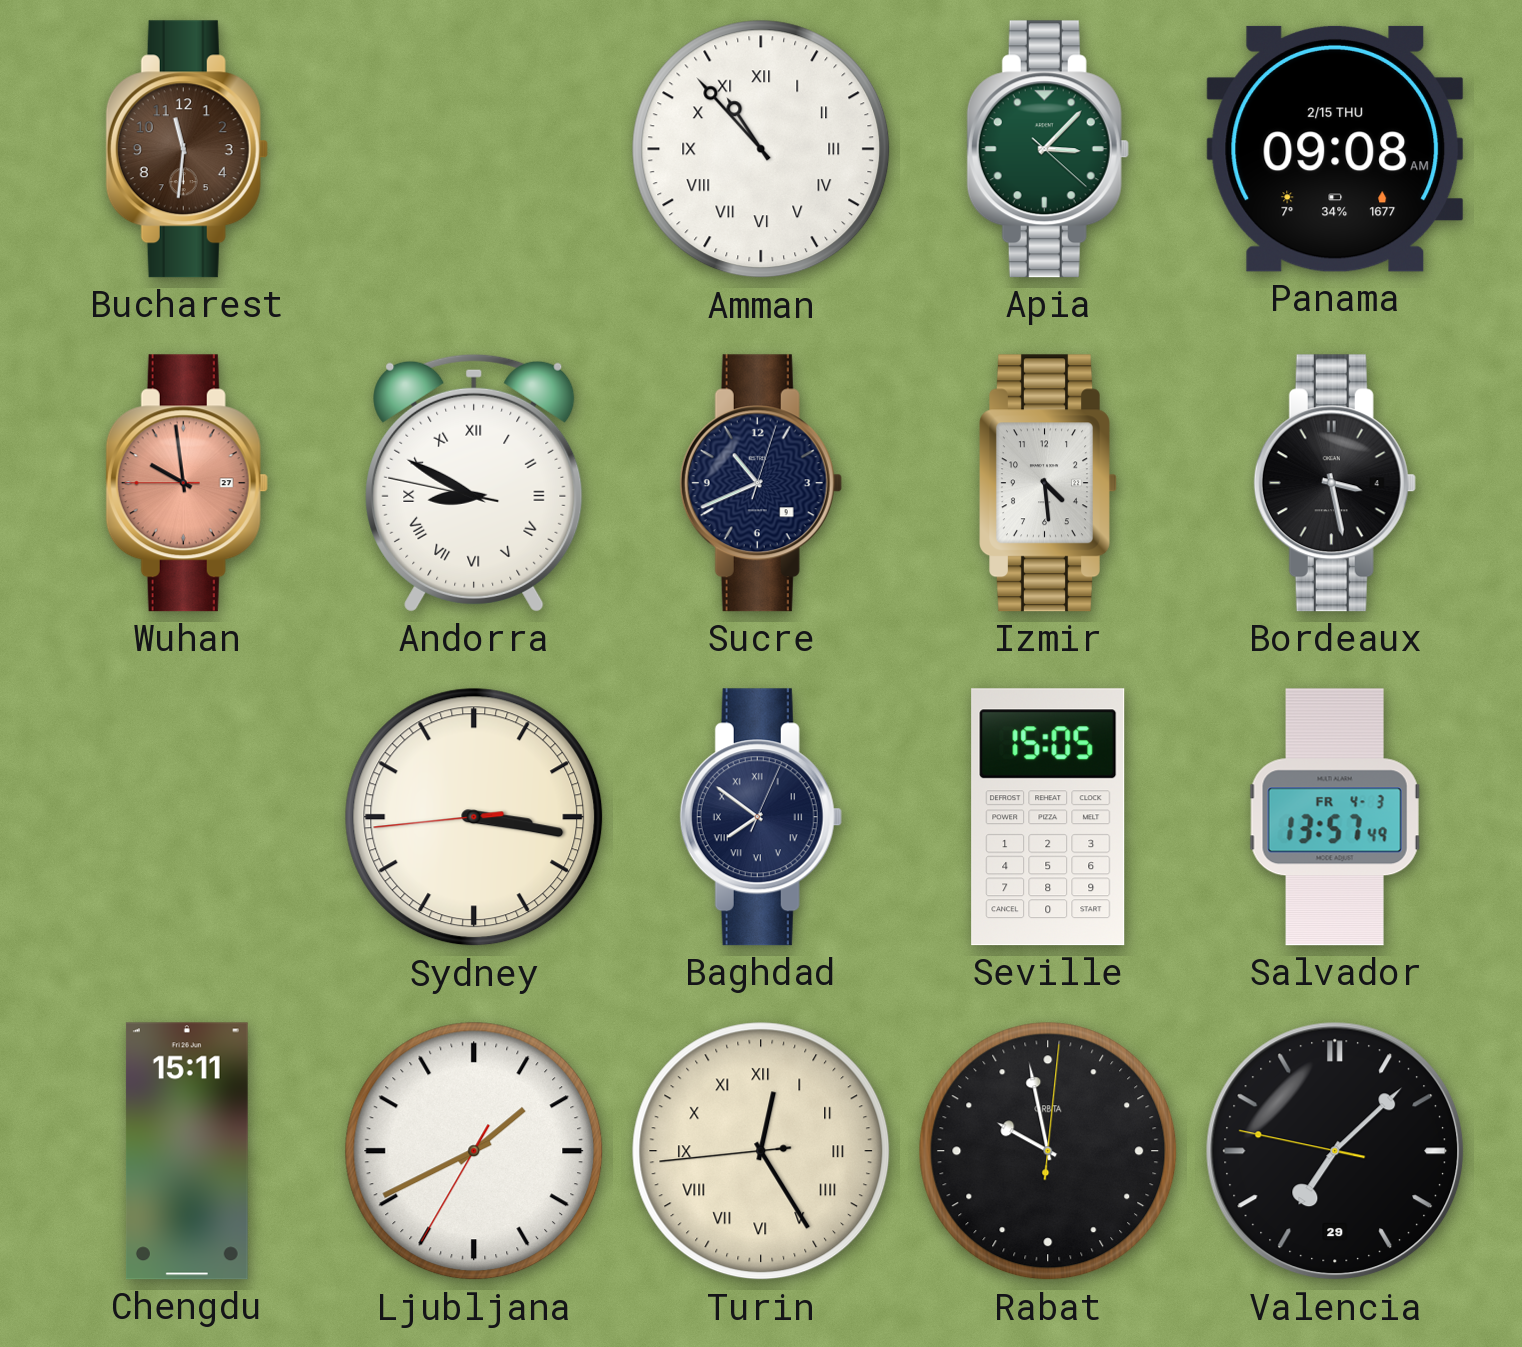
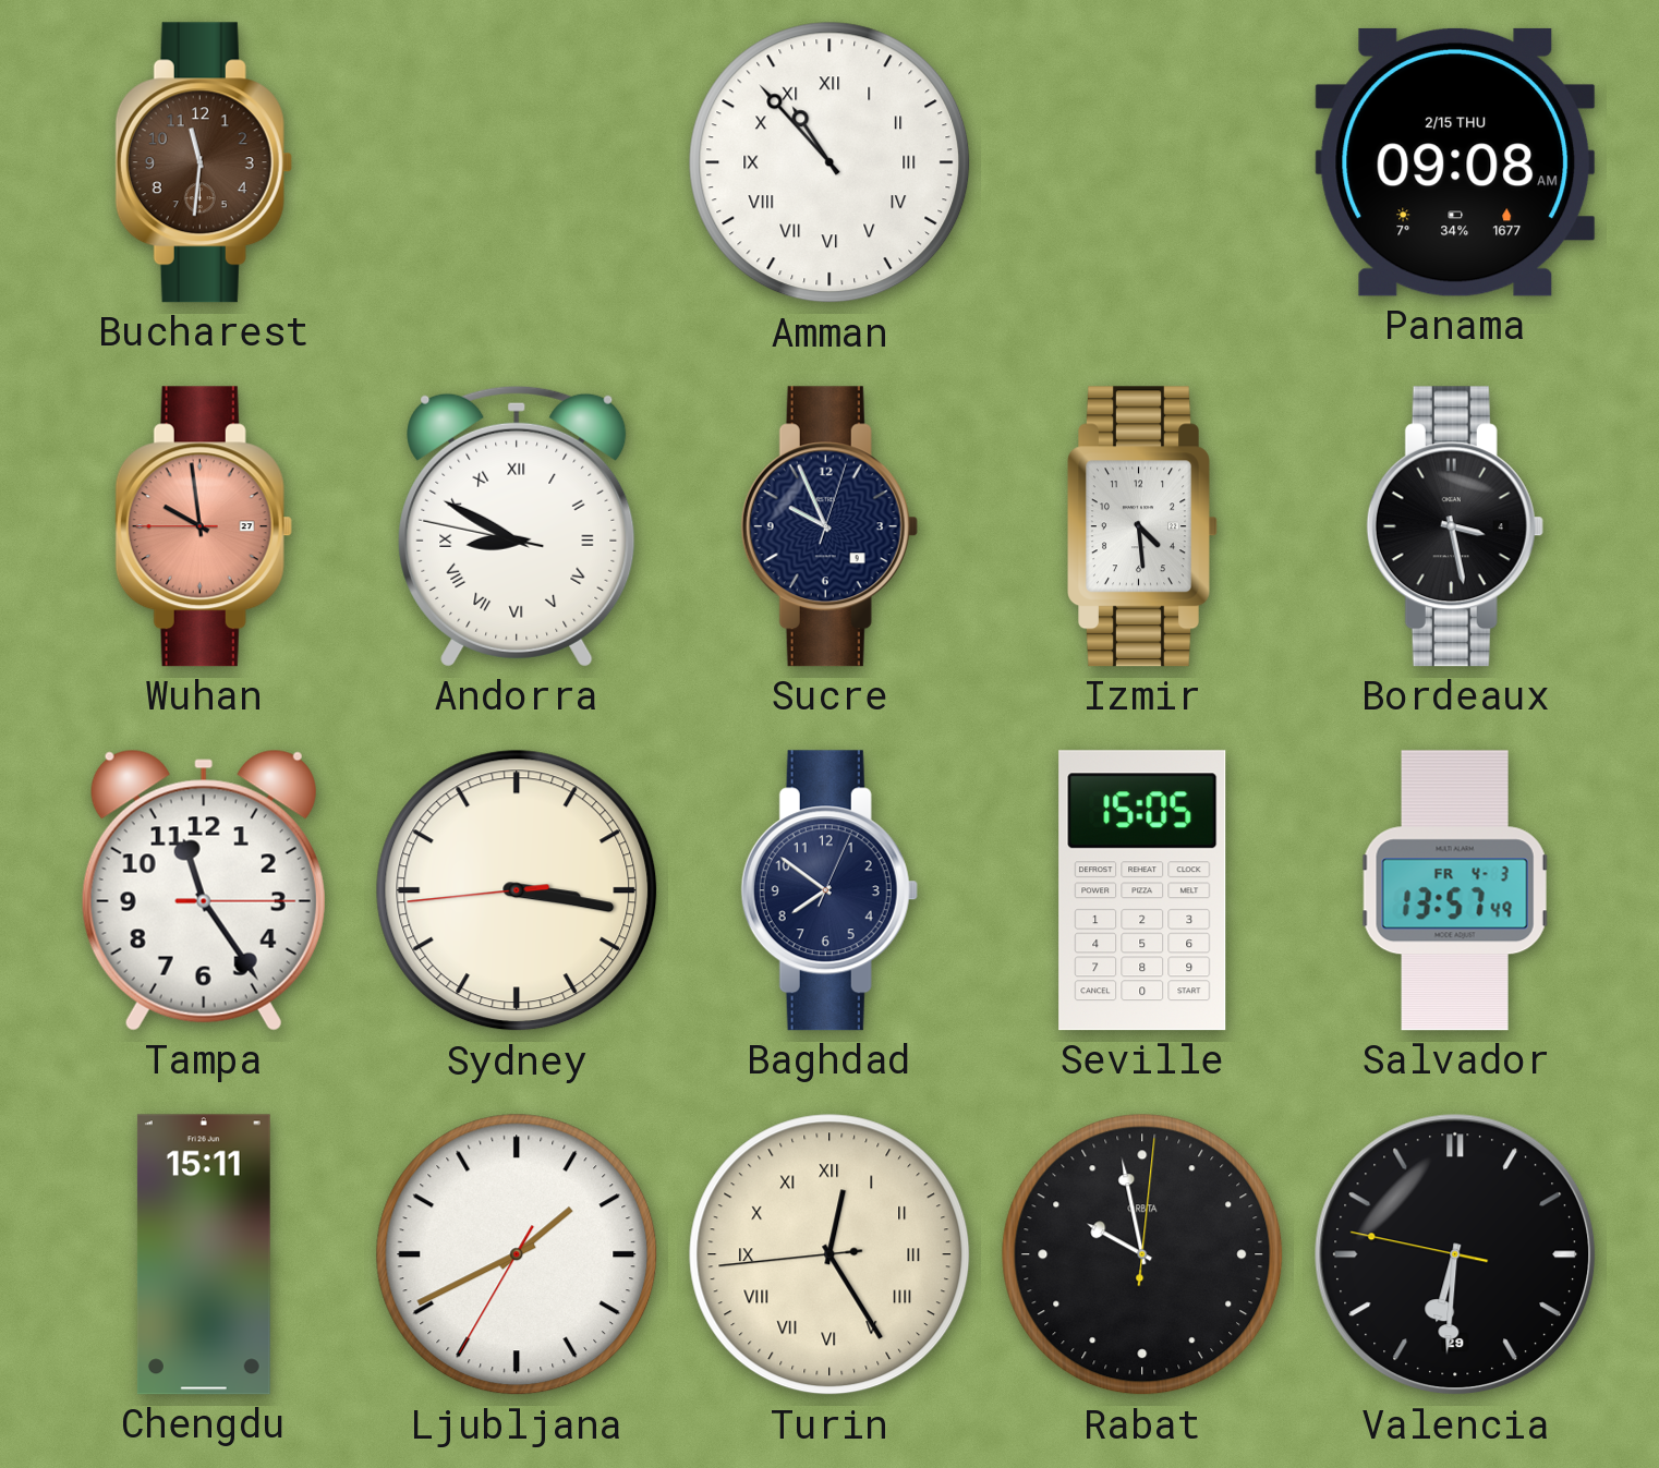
Apia: 3:07 -> none (1048, 149)
Sucre: 10:41 -> 9:56 (829, 526)
Tampa: none -> 11:24 (204, 890)
Baghdad numerals: Roman -> Arabic (829, 890)
Valencia: 7:07 -> 6:30 (1455, 1254)
